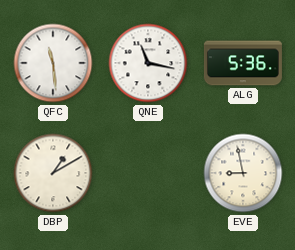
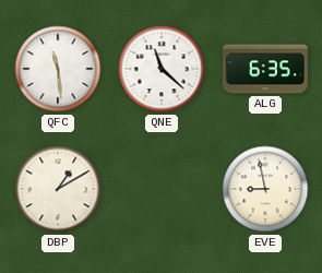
QNE: 11:17 -> 11:22 (162, 69)
ALG: 5:36 -> 6:35 (265, 69)
